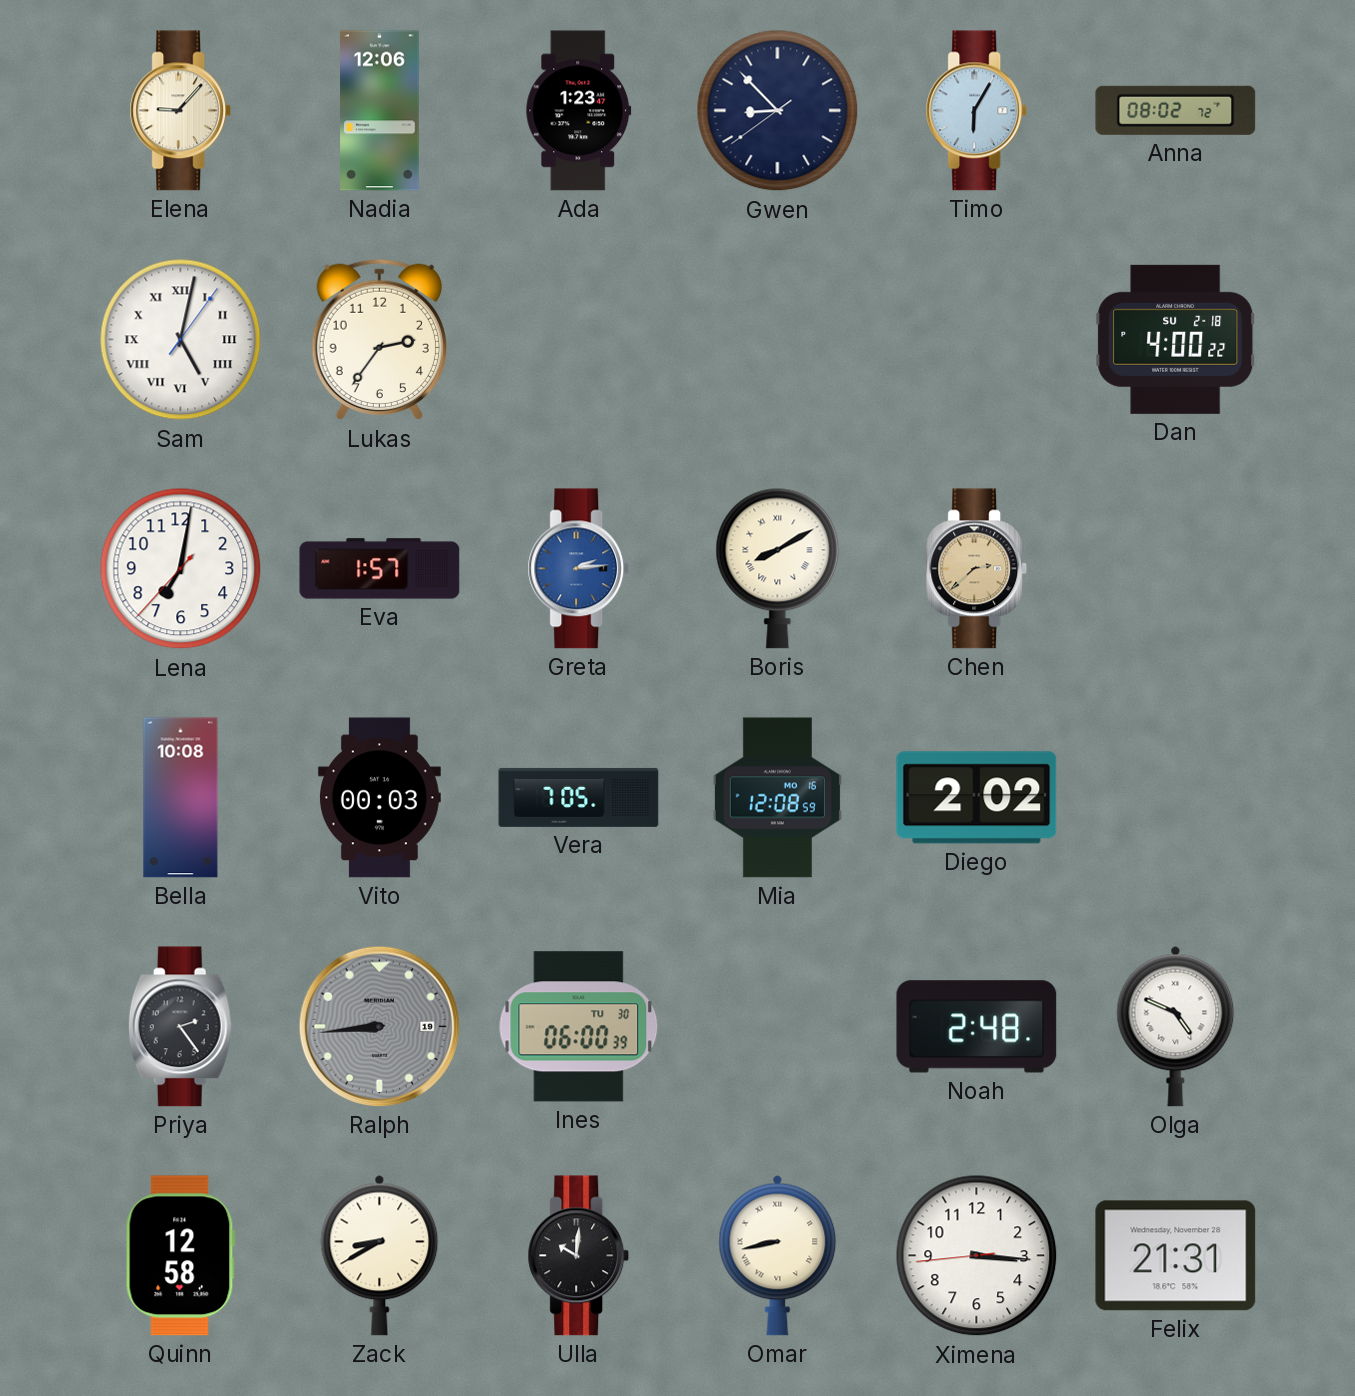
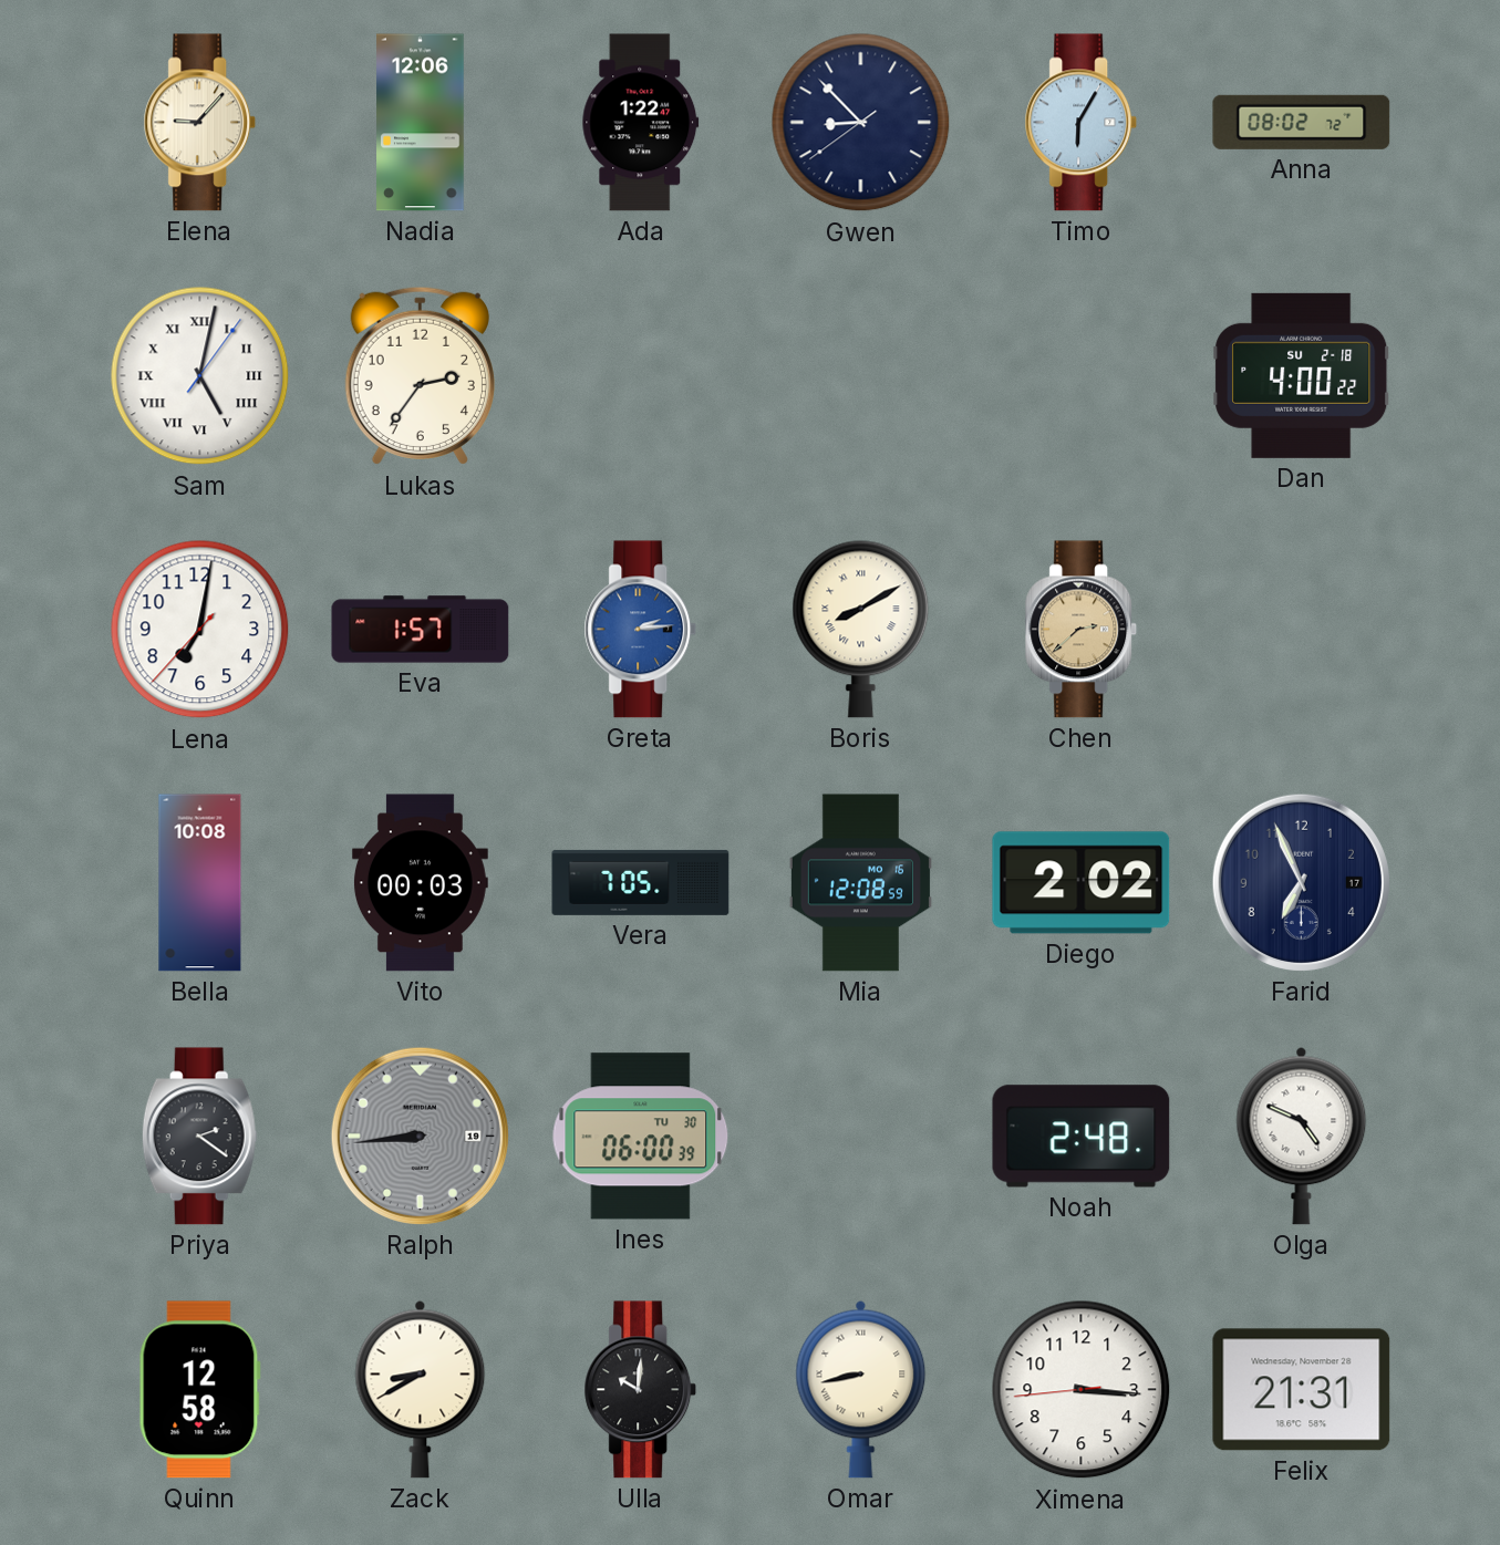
Ada: 1:23 -> 1:22 (641, 123)
Farid: none -> 6:56 (1301, 882)
Priya: 2:24 -> 2:21 (199, 1137)
